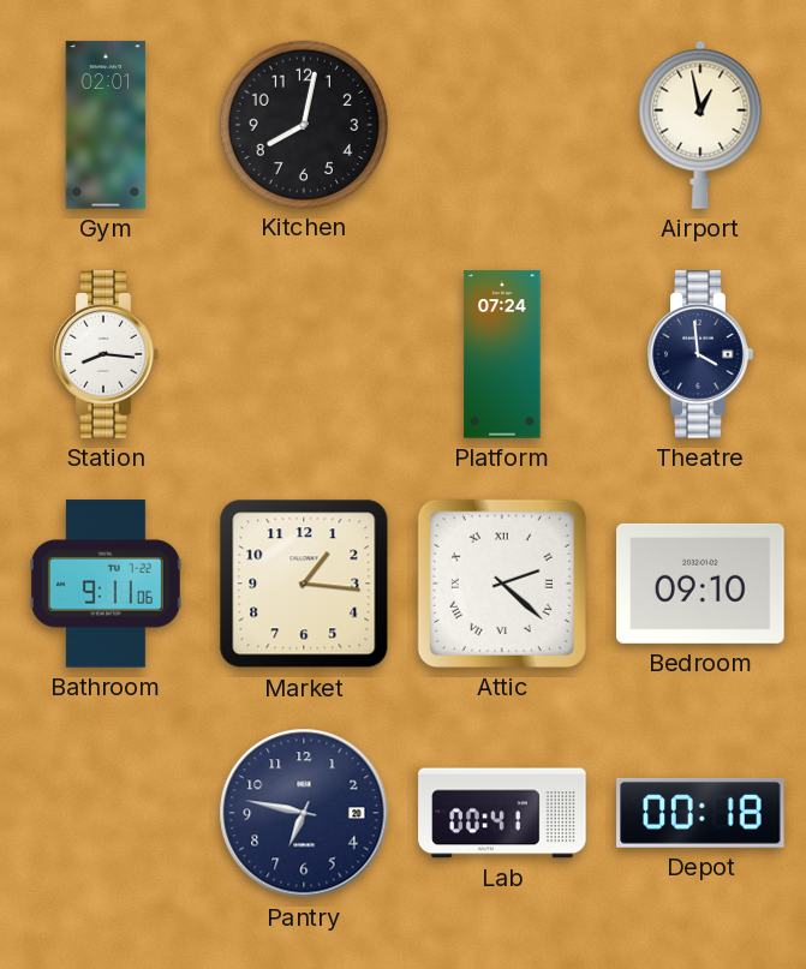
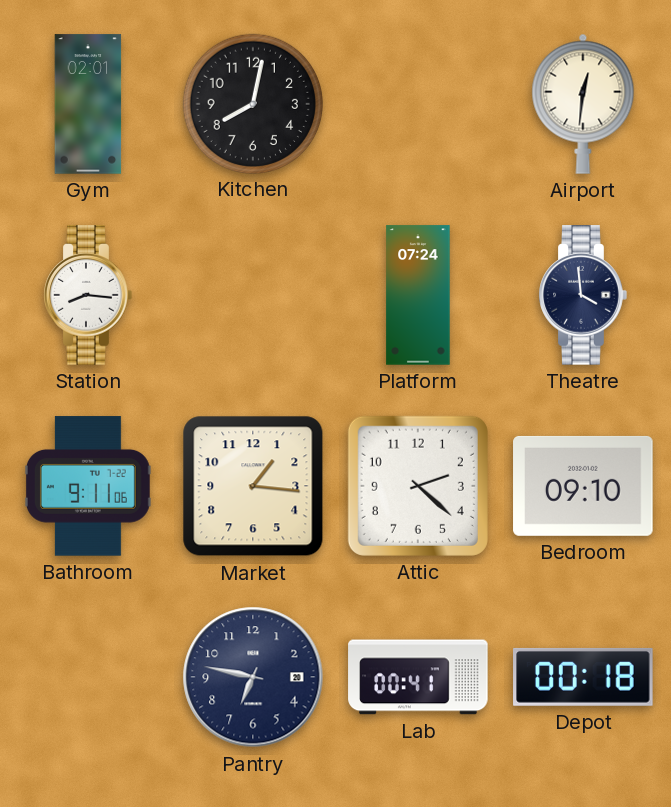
Airport: 12:58 -> 12:31 (583, 104)
Attic numerals: Roman -> Arabic (418, 486)
